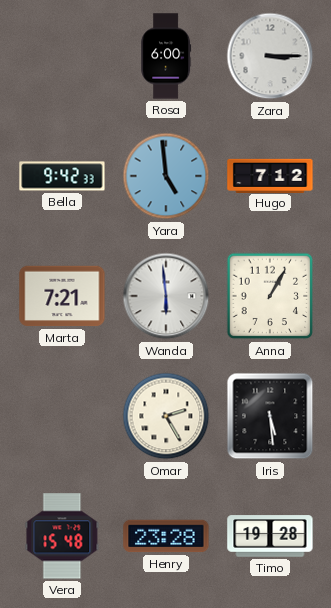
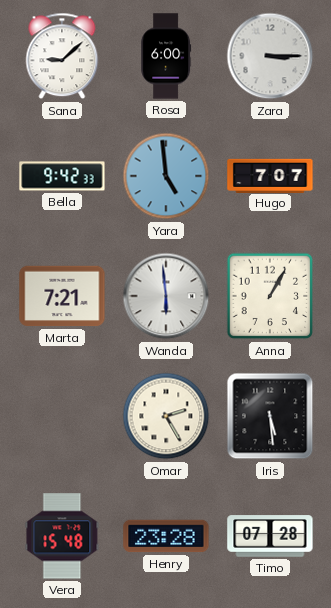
Sana: none -> 9:08 (62, 56)
Hugo: 7:12 -> 7:07 (270, 175)
Timo: 19:28 -> 07:28 (270, 536)
